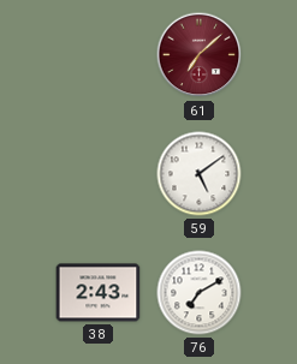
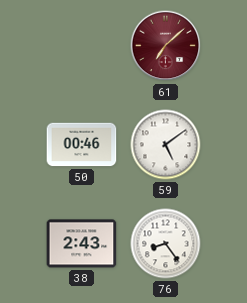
50: none -> 00:46 (82, 145)
76: 7:10 -> 8:24 (166, 244)
